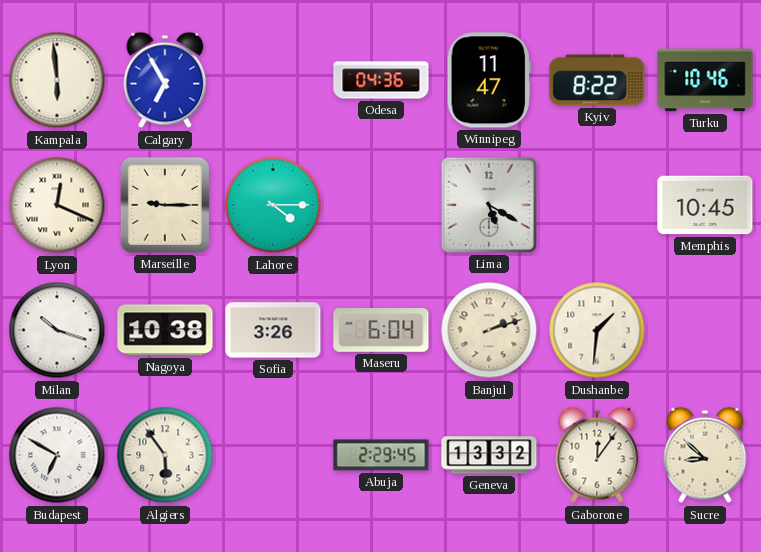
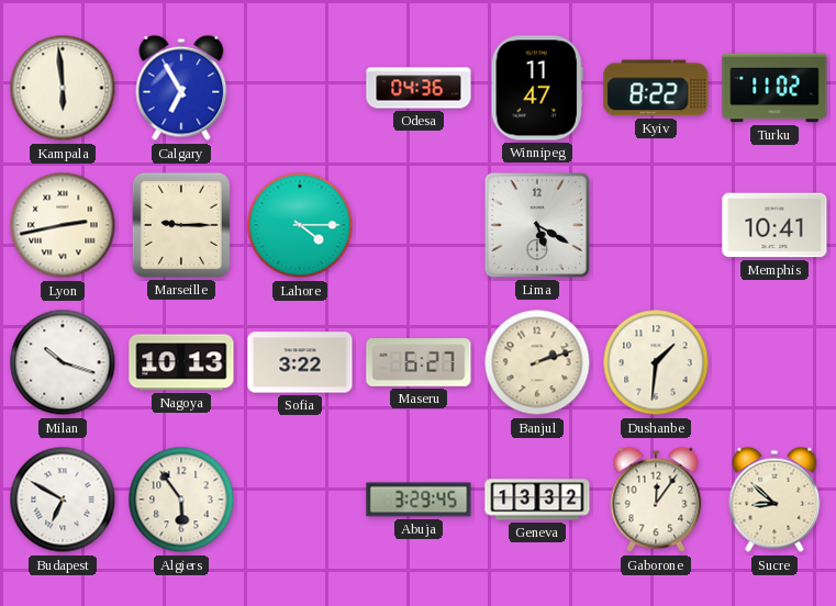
Turku: 10:46 -> 11:02 (774, 88)
Lyon: 12:19 -> 2:43 (63, 225)
Memphis: 10:45 -> 10:41 (774, 225)
Nagoya: 10:38 -> 10:13 (181, 362)
Sofia: 3:26 -> 3:22 (300, 362)
Maseru: 6:04 -> 6:27 (419, 362)
Abuja: 2:29 -> 3:29 (419, 500)
